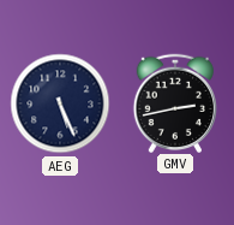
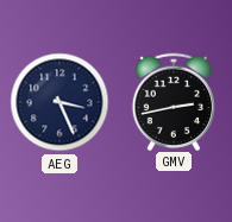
AEG: 5:26 -> 3:26 (59, 102)
